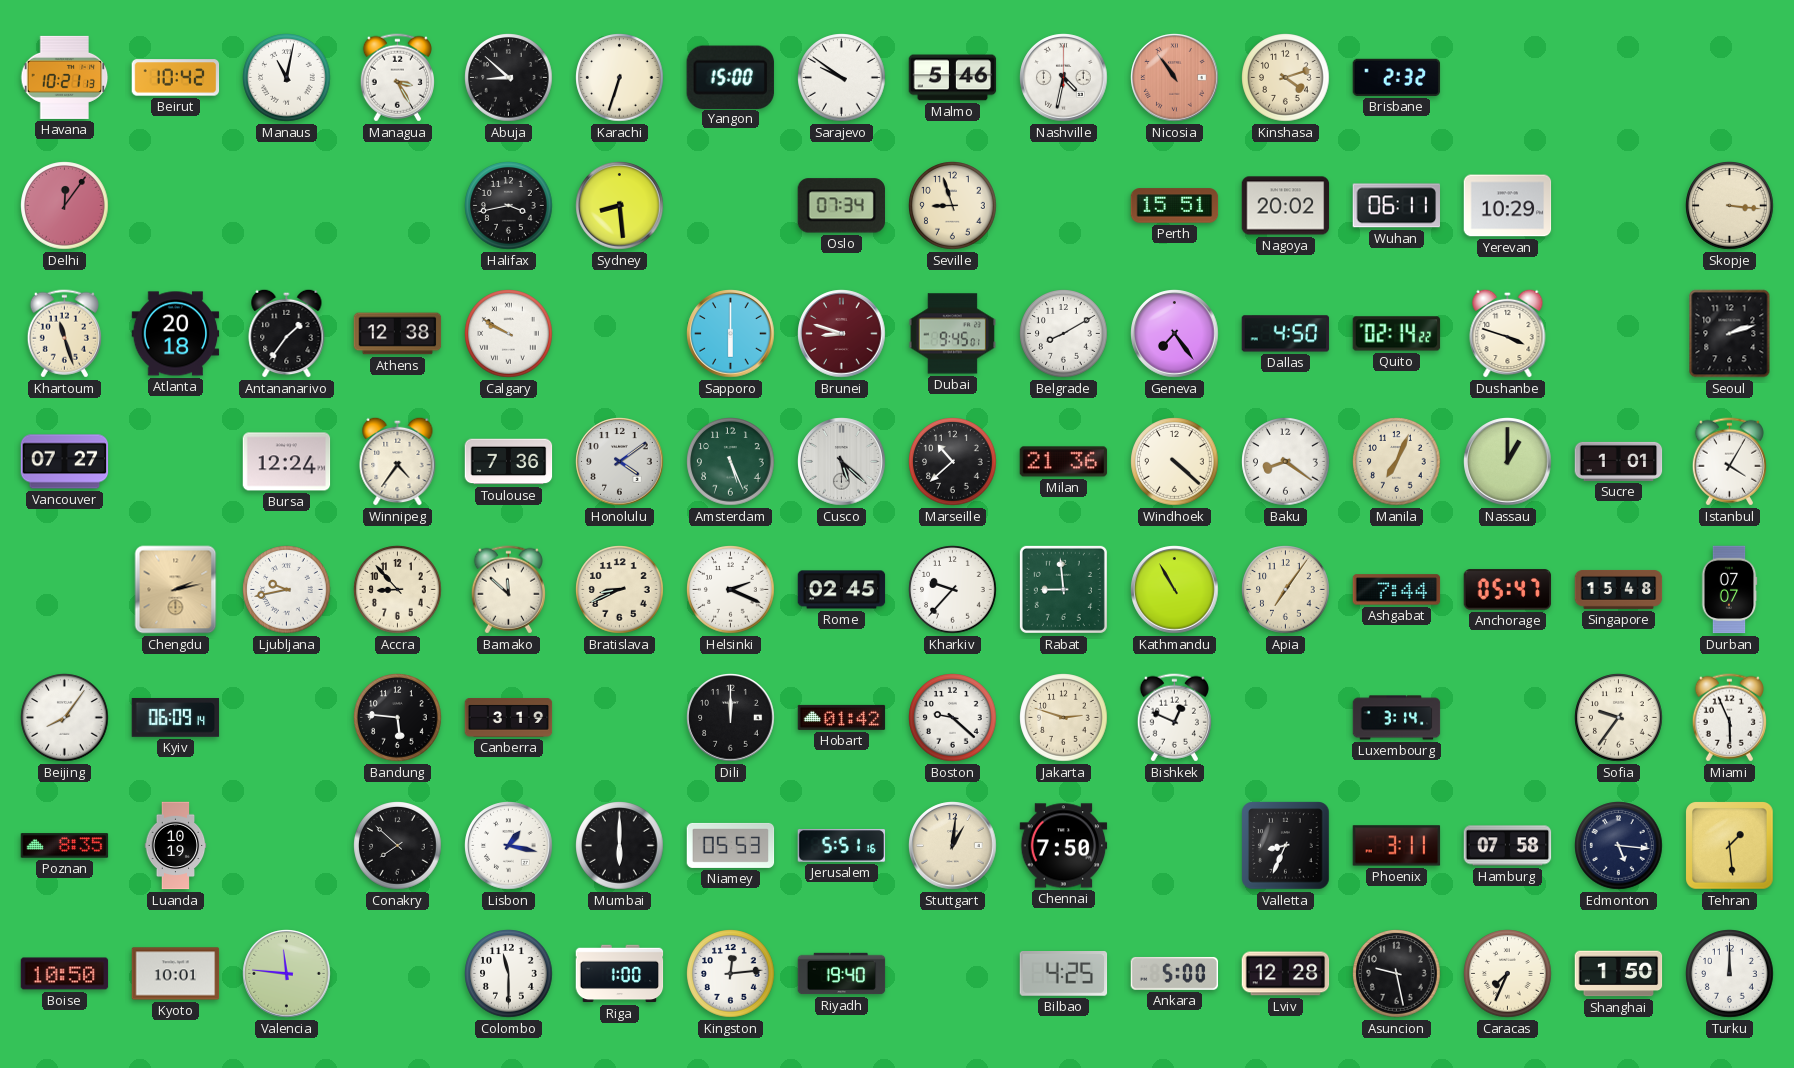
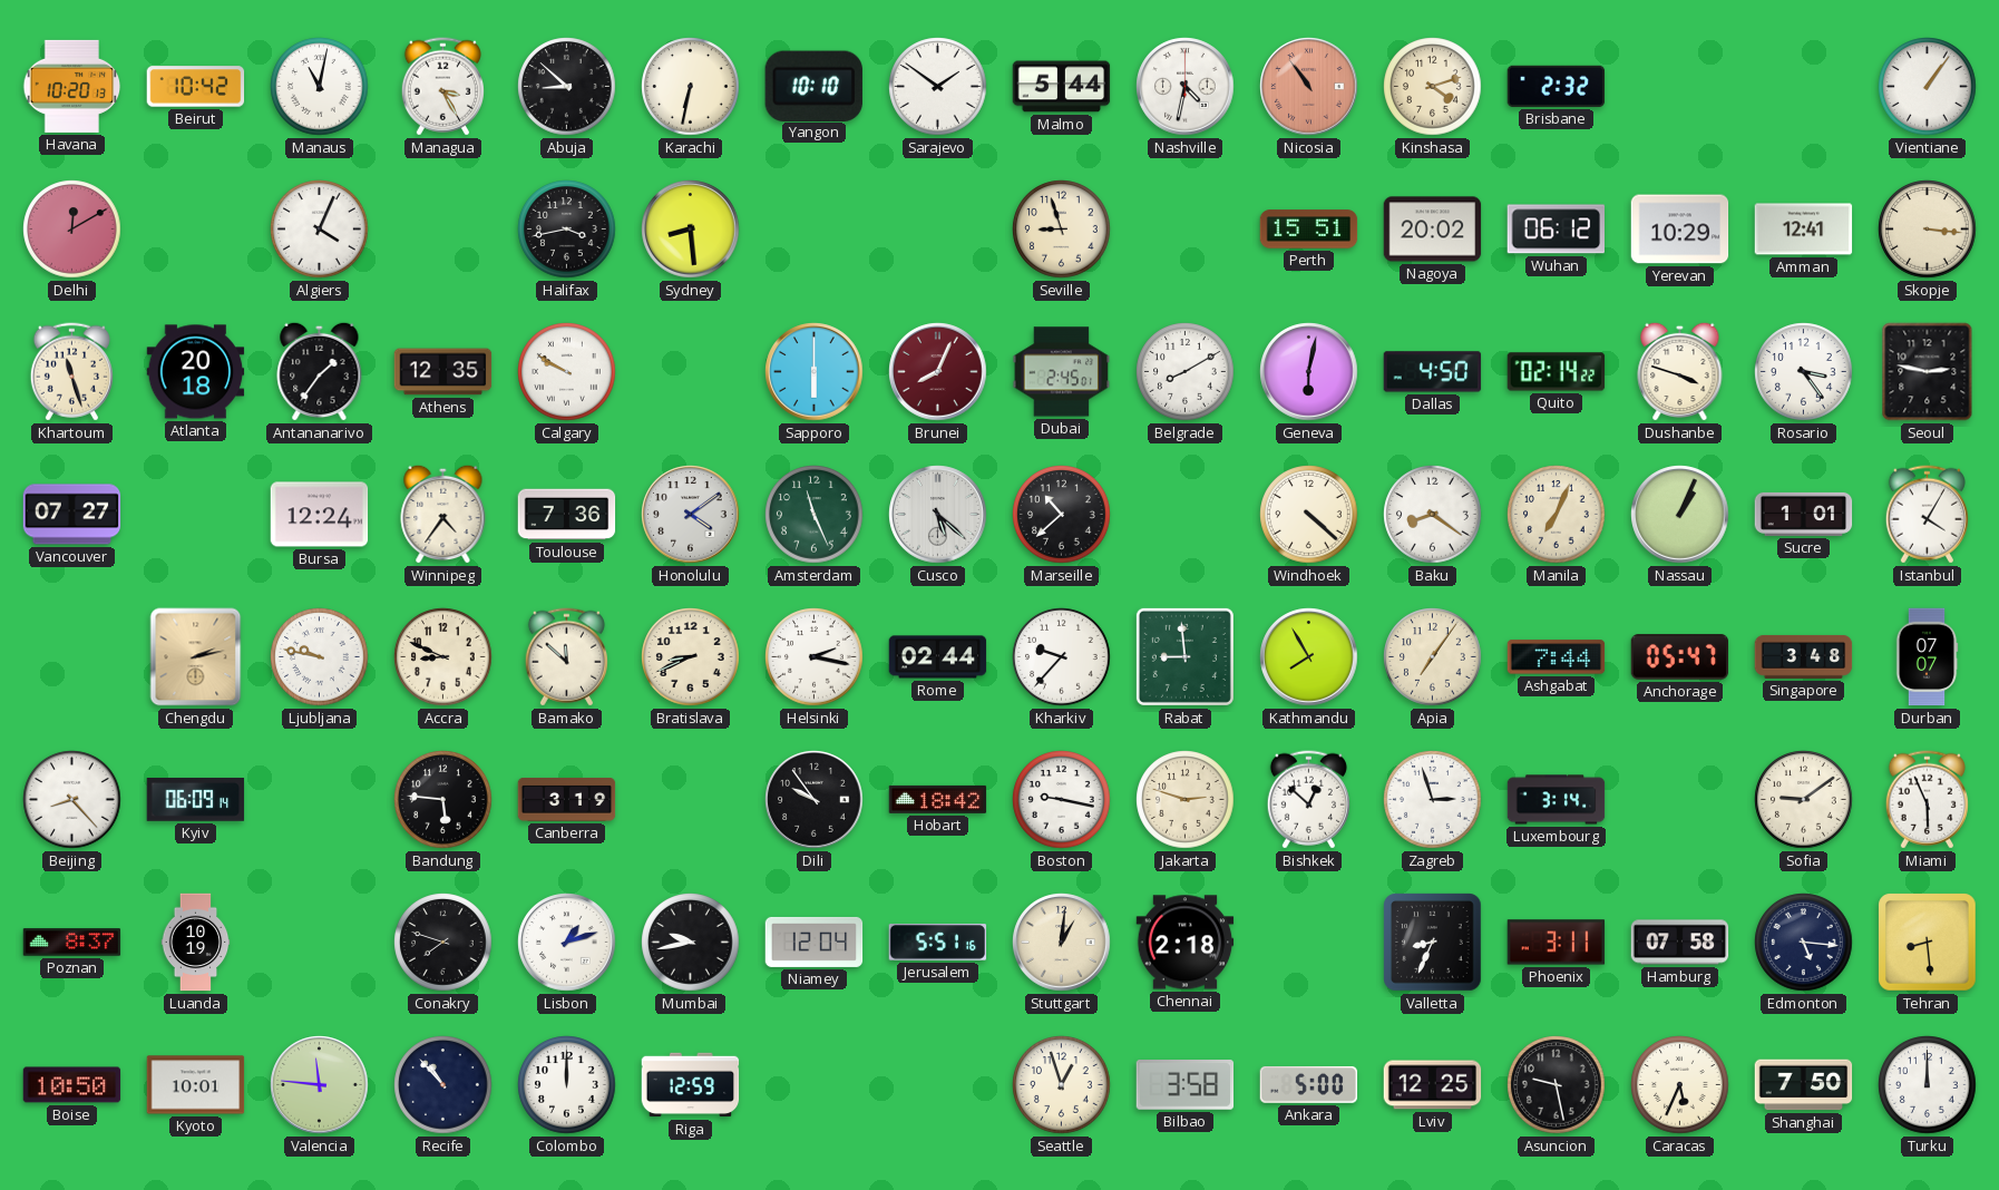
Havana: 10:21 -> 10:20 (72, 86)
Karachi: 6:33 -> 6:32 (691, 87)
Yangon: 15:00 -> 10:10 (813, 86)
Sarajevo: 9:51 -> 1:51 (938, 87)
Malmo: 5:46 -> 5:44 (1062, 87)
Vientiane: none -> 1:06 (1928, 87)
Delhi: 12:06 -> 12:10 (72, 230)
Algiers: none -> 4:04 (320, 230)
Oslo: 07:34 -> none (841, 206)
Wuhan: 06:11 -> 06:12 (1556, 230)
Amman: none -> 12:41 (1804, 230)
Athens: 12:38 -> 12:35 (443, 372)
Brunei: 8:48 -> 8:04 (938, 372)
Dubai: 9:45 -> 2:45 (1062, 372)
Geneva: 7:24 -> 6:02 (1309, 372)
Rosario: none -> 3:24 (1804, 372)
Seoul: 2:12 -> 2:47 (1928, 372)
Amsterdam: 5:26 -> 11:26 (815, 515)
Milan: 21:36 -> none (1064, 462)
Nassau: 1:00 -> 1:04 (1680, 515)
Ljubljana: 9:43 -> 9:47 (320, 657)
Accra: 8:53 -> 8:49 (443, 657)
Helsinki: 2:19 -> 2:17 (815, 657)
Rome: 02:45 -> 02:44 (938, 657)
Kathmandu: 10:55 -> 7:55 (1309, 657)
Singapore: 15:48 -> 3:48 (1804, 656)
Beijing: 8:06 -> 8:23 (72, 800)
Dili: 12:00 -> 9:54 (815, 800)
Hobart: 01:42 -> 18:42 (938, 799)
Boston: 9:22 -> 9:17 (1062, 800)
Bishkek: 12:49 -> 12:52 (1308, 800)
Zagreb: none -> 2:57 (1433, 800)
Sofia: 9:36 -> 9:09 (1804, 800)
Poznan: 8:35 -> 8:37 (72, 943)
Conakry: 7:52 -> 7:48 (443, 943)
Lisbon: 1:17 -> 1:12 (567, 943)
Mumbai: 6:00 -> 9:43 (691, 943)
Niamey: 05:53 -> 12:04 (815, 942)
Chennai: 7:50 -> 2:18 (1186, 943)
Tehran: 1:29 -> 8:29 (1928, 943)
Recife: none -> 10:53 (443, 1085)
Colombo: 11:30 -> 12:00 (567, 1085)
Riga: 1:00 -> 12:59 (691, 1085)
Kingston: 12:14 -> none (731, 974)
Riyadh: 19:40 -> none (842, 974)
Seattle: none -> 12:57 (1062, 1085)
Bilbao: 4:25 -> 3:58 (1186, 1085)
Lviv: 12:28 -> 12:25 (1433, 1085)
Caracas: 7:34 -> 5:34 (1680, 1085)
Shanghai: 1:50 -> 7:50 (1804, 1085)
